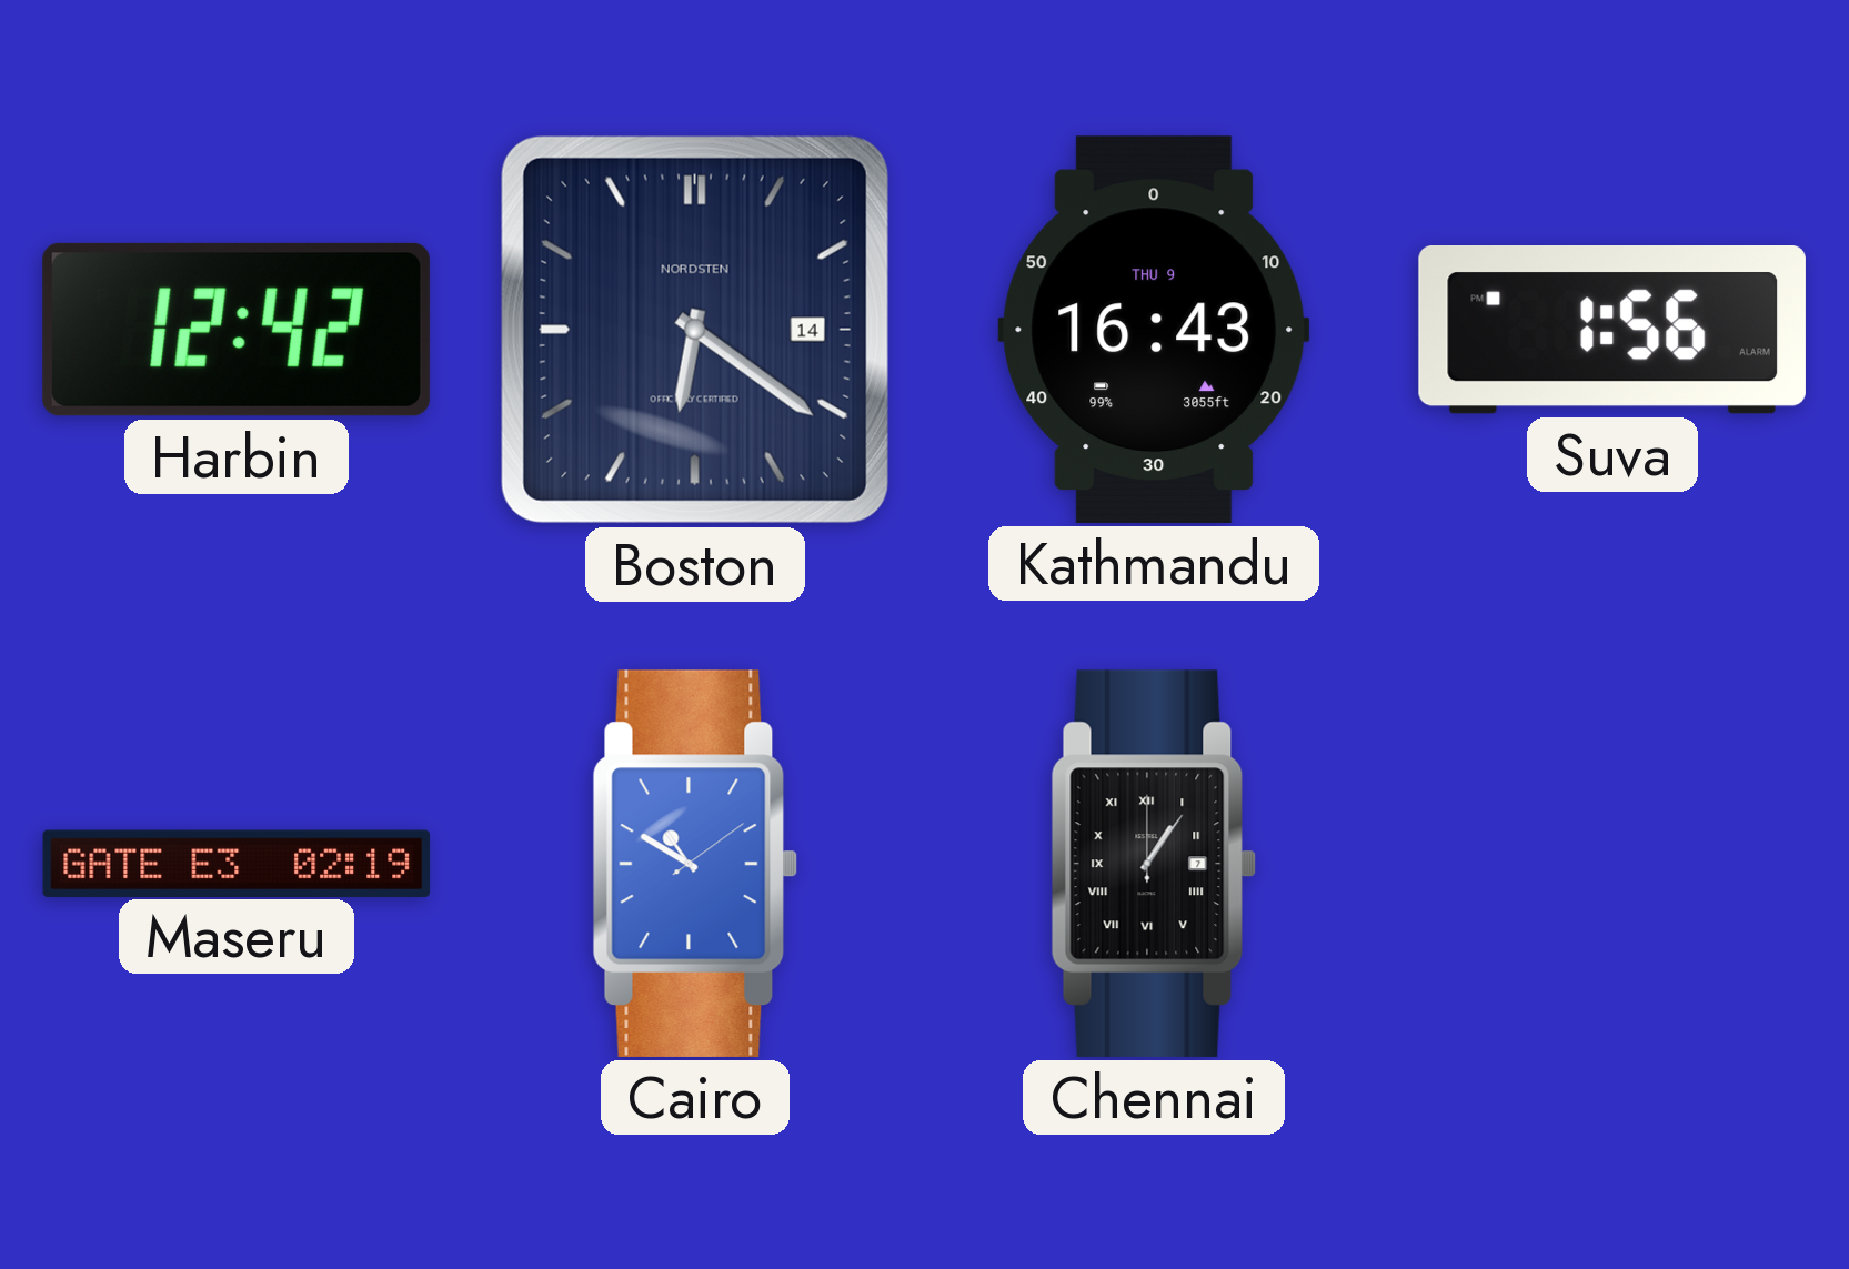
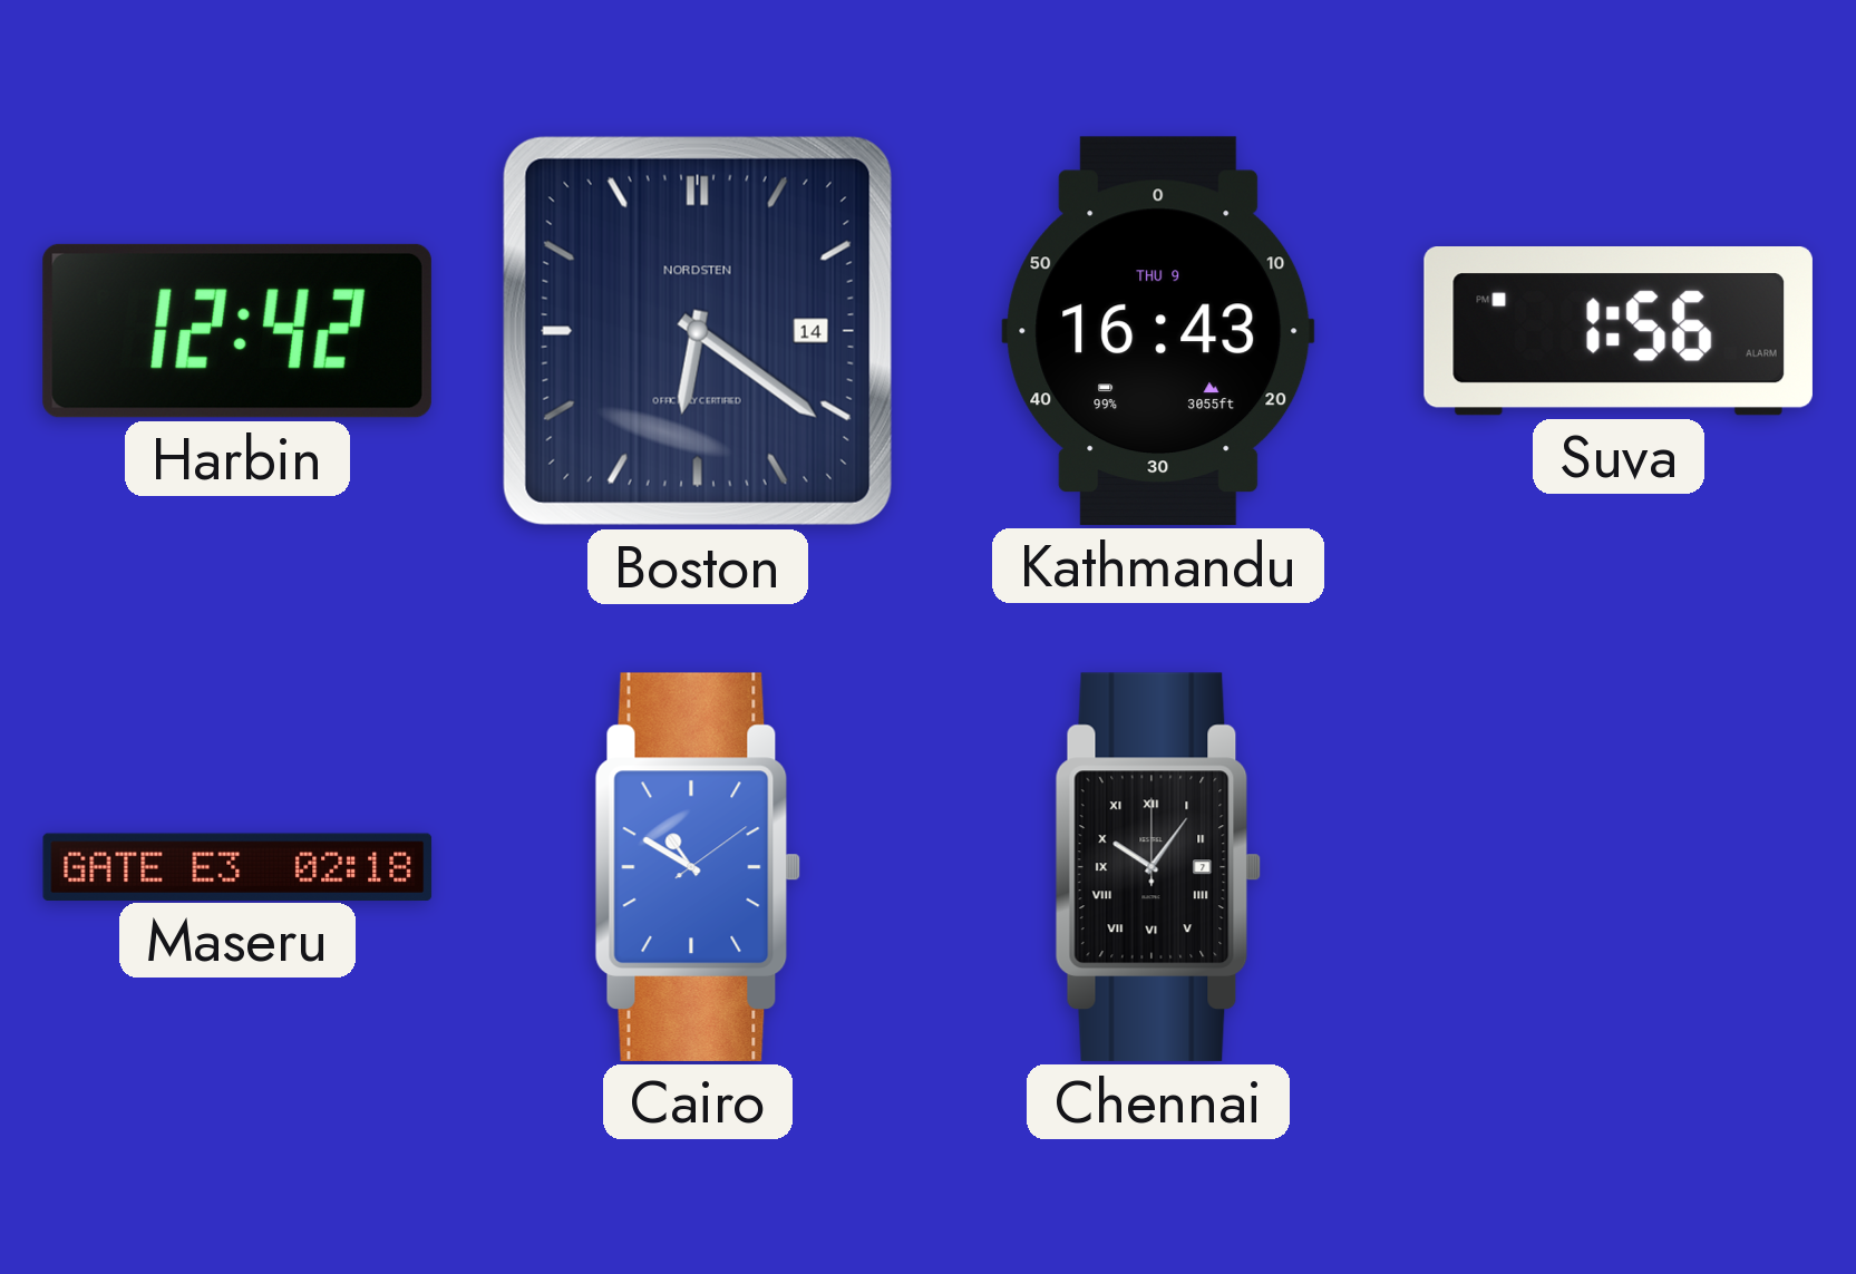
Maseru: 02:19 -> 02:18 (237, 866)
Chennai: 1:06 -> 10:06 (1158, 867)
